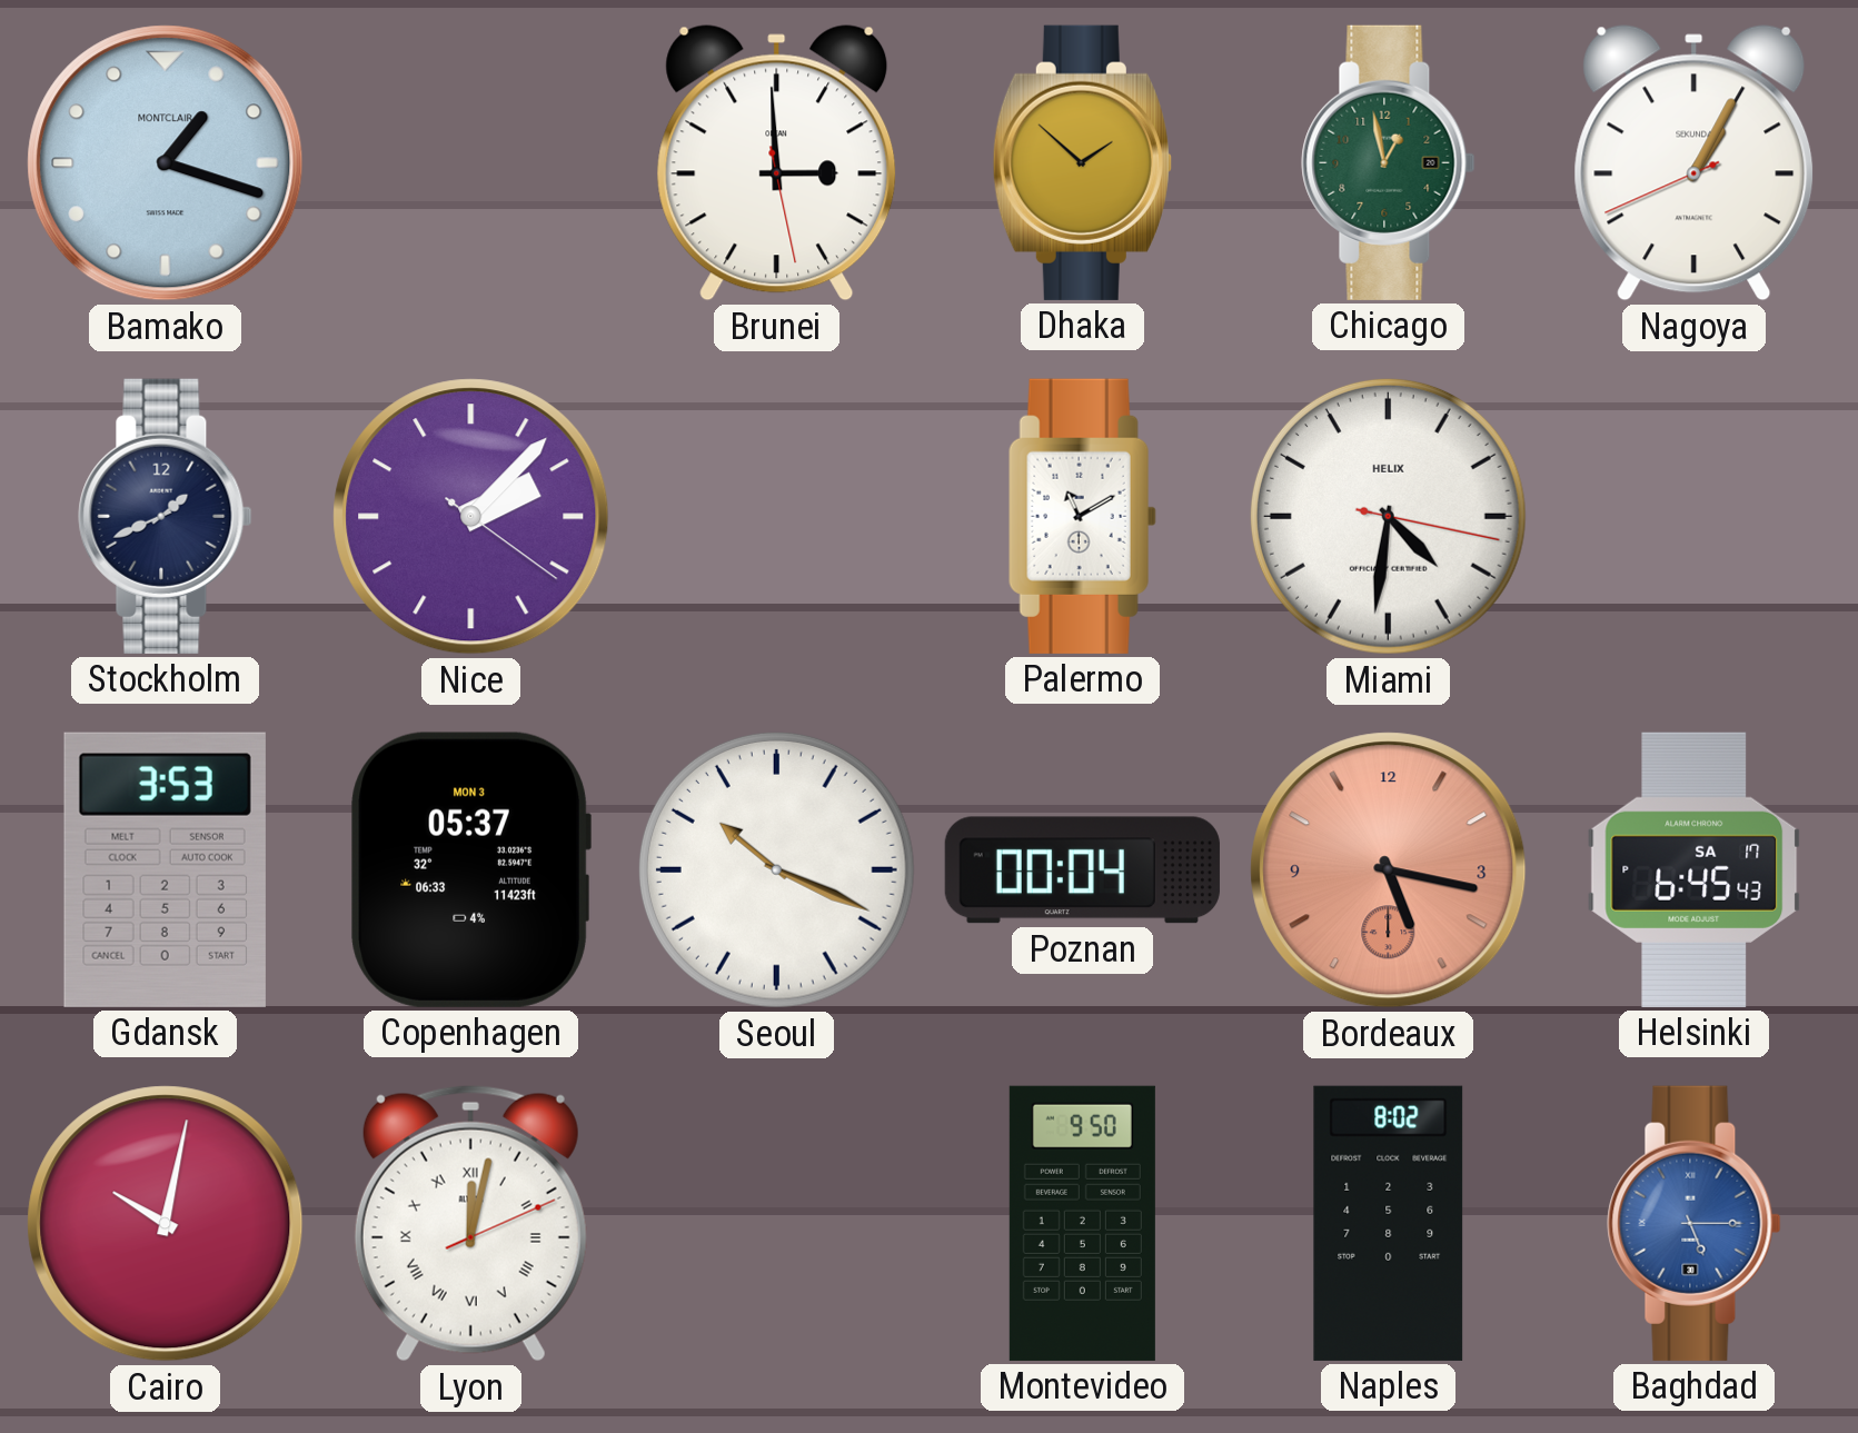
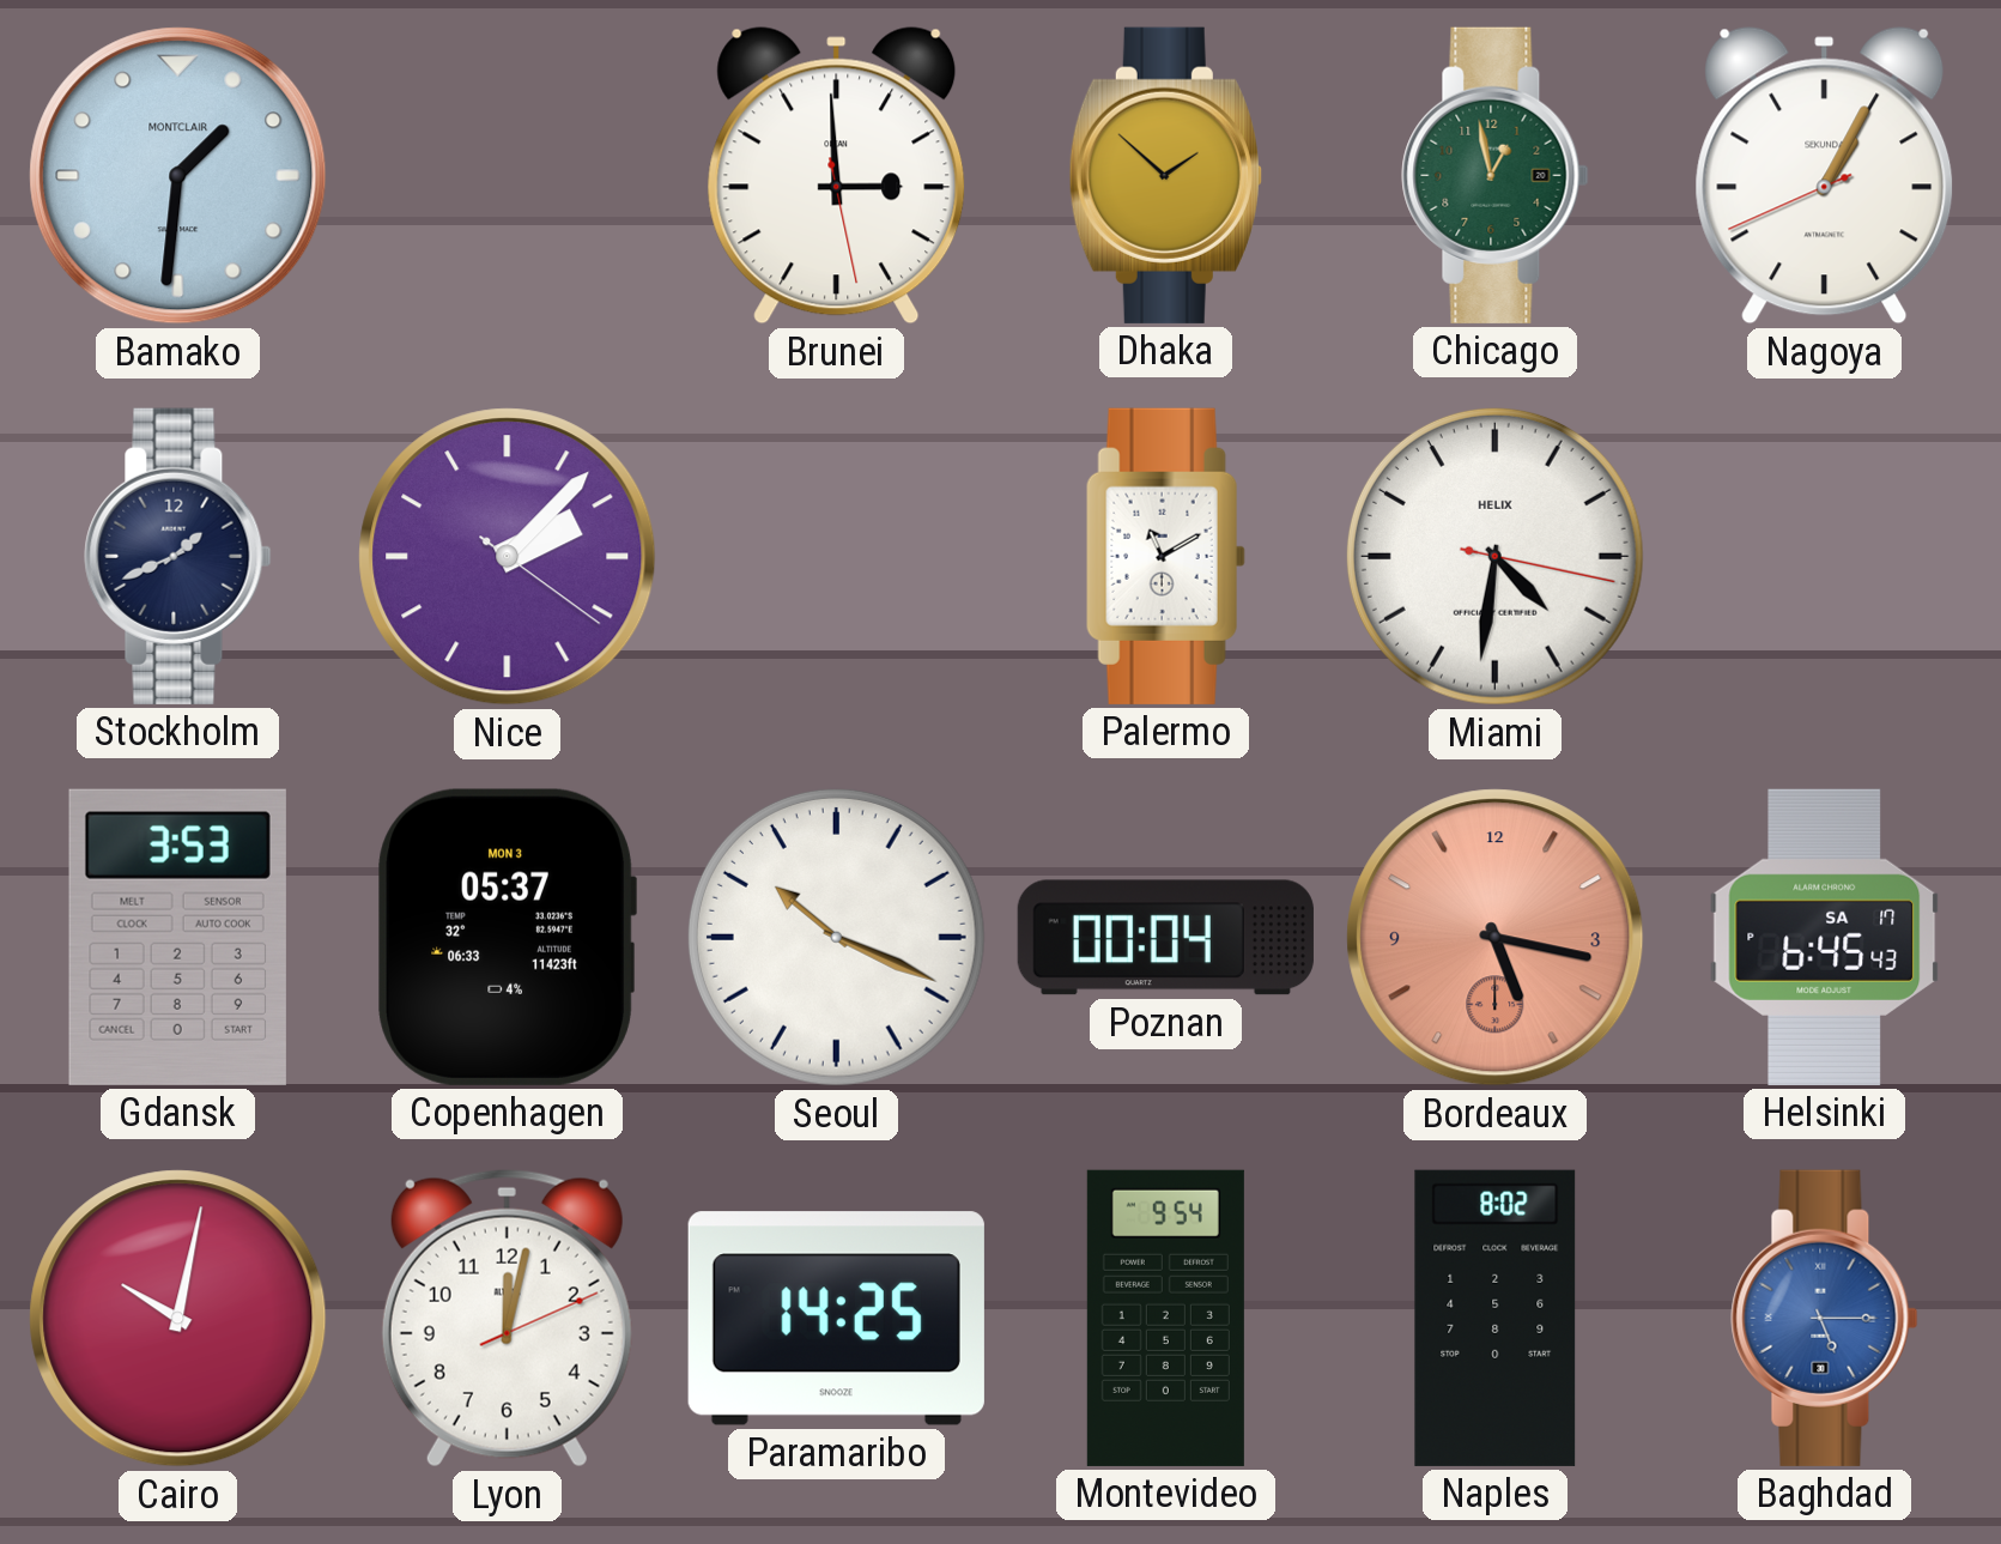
Bamako: 1:18 -> 1:31 (178, 176)
Lyon numerals: Roman -> Arabic (507, 1318)
Paramaribo: none -> 14:25 (836, 1319)
Montevideo: 9:50 -> 9:54 (1165, 1318)
